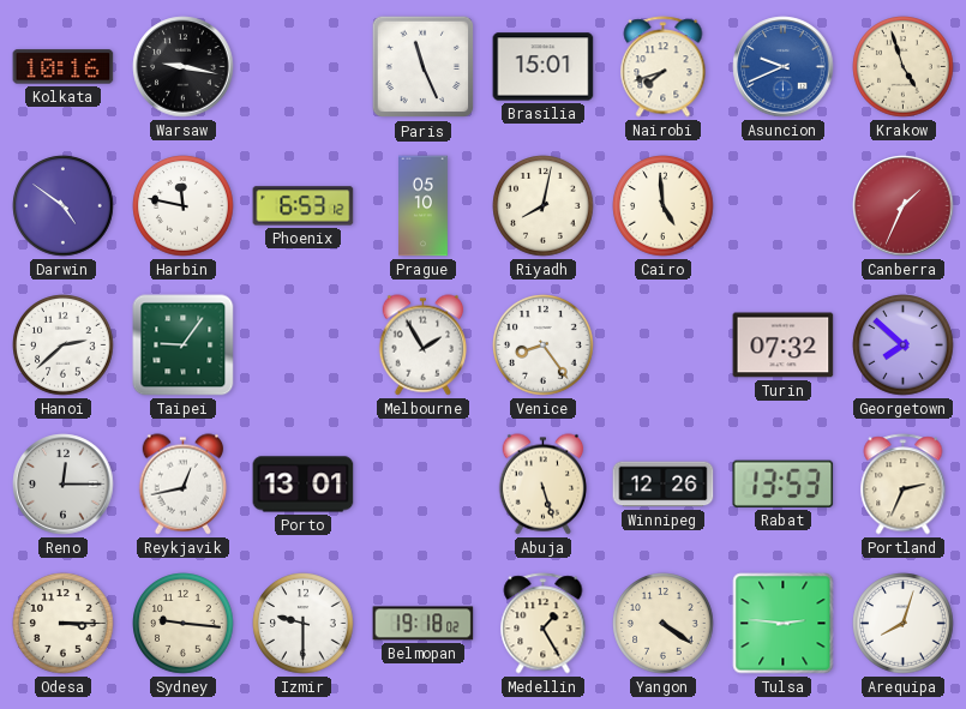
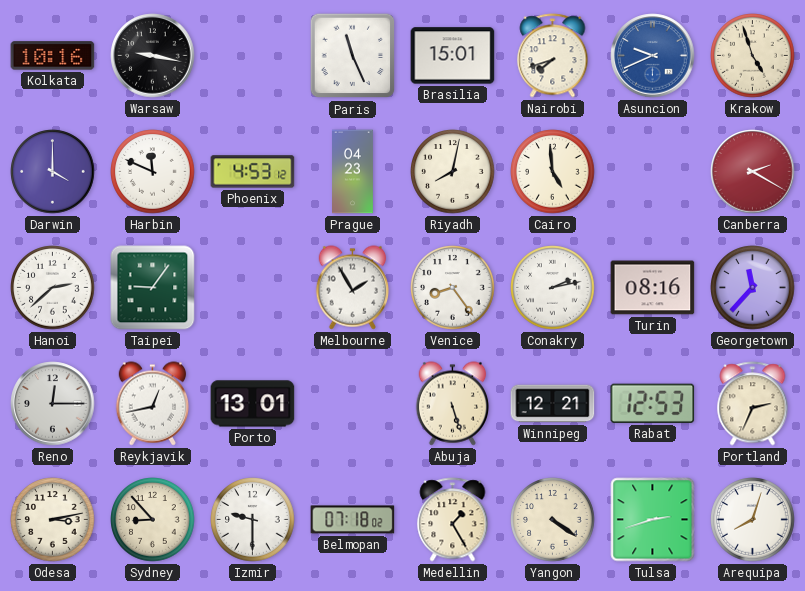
Darwin: 4:51 -> 4:00 (53, 172)
Harbin: 11:47 -> 11:49 (153, 172)
Phoenix: 6:53 -> 4:53 (253, 172)
Prague: 05:10 -> 04:23 (353, 172)
Canberra: 1:34 -> 2:20 (753, 172)
Conakry: none -> 2:13 (553, 288)
Turin: 07:32 -> 08:16 (653, 288)
Georgetown: 7:52 -> 11:37 (753, 288)
Winnipeg: 12:26 -> 12:21 (553, 404)
Rabat: 13:53 -> 12:53 (653, 403)
Odesa: 3:15 -> 3:13 (53, 520)
Sydney: 9:16 -> 8:53 (153, 520)
Belmopan: 19:18 -> 07:18 (353, 520)
Tulsa: 2:46 -> 2:42 (653, 520)
